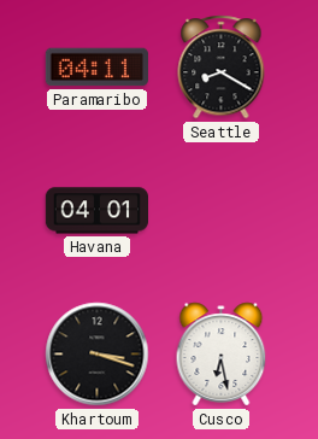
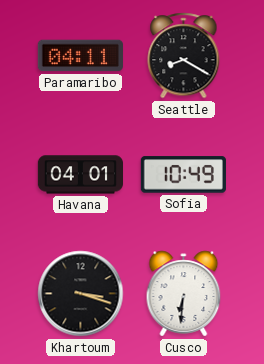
Sofia: none -> 10:49 (183, 175)
Cusco: 6:28 -> 6:31 (184, 294)
